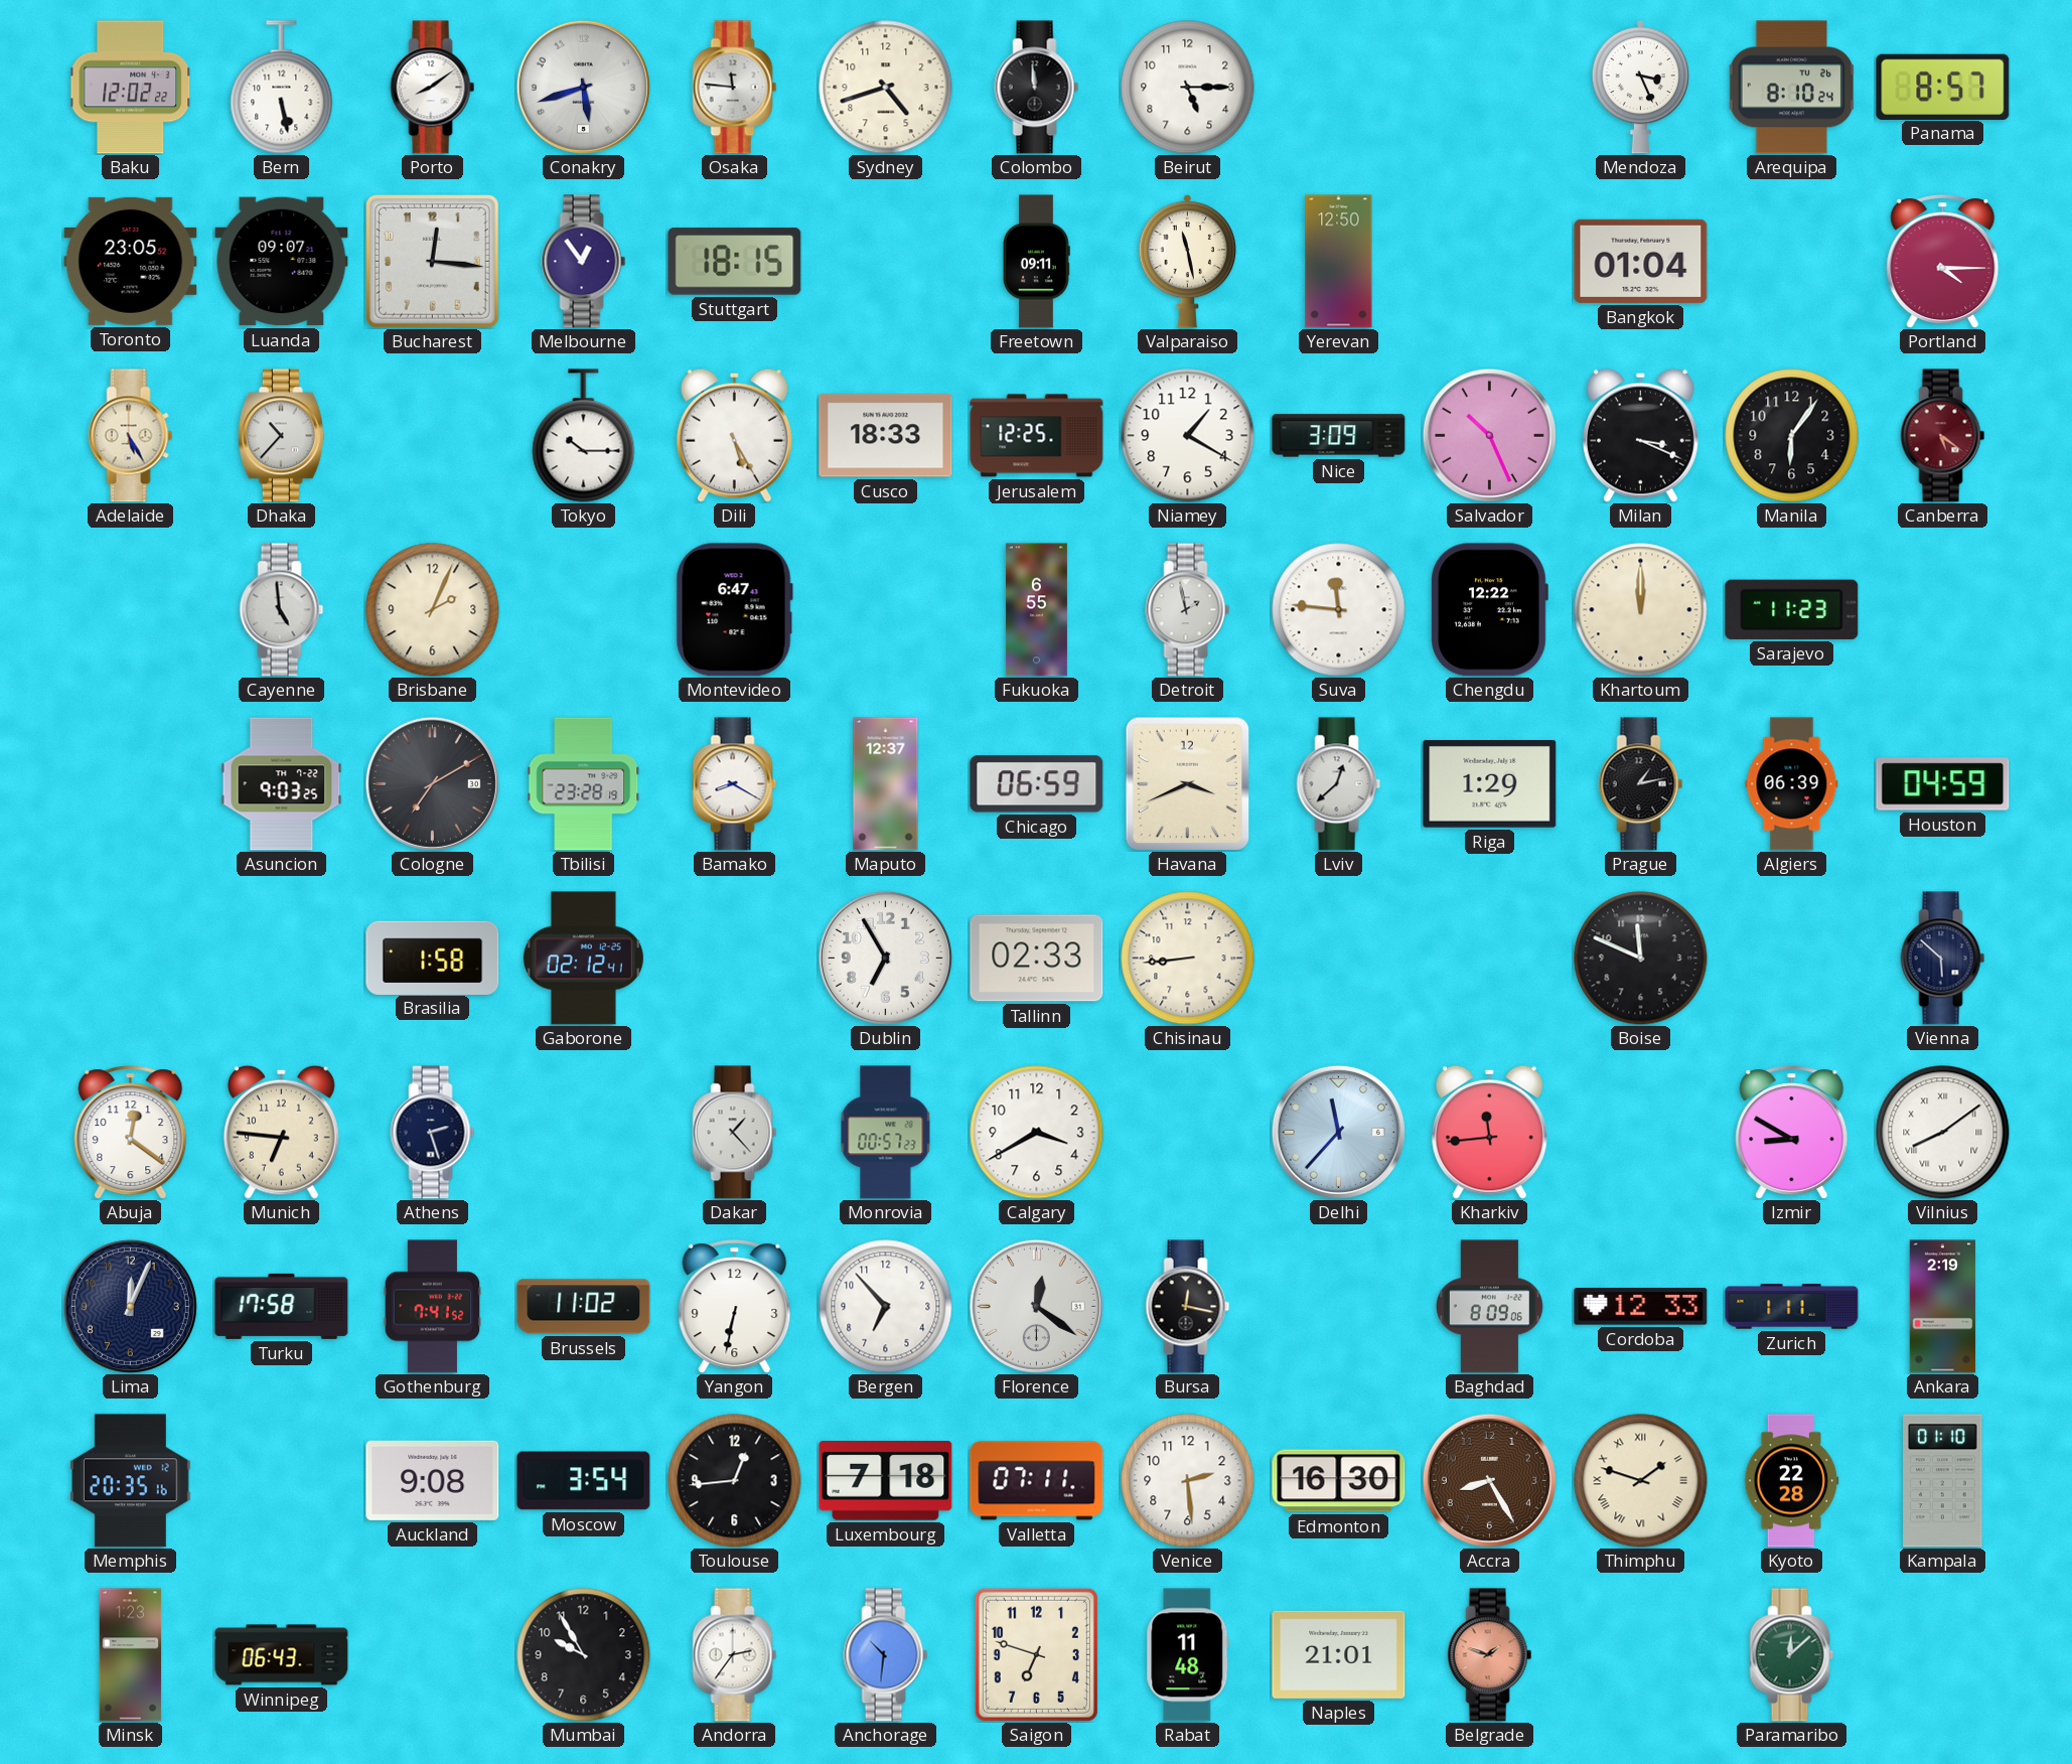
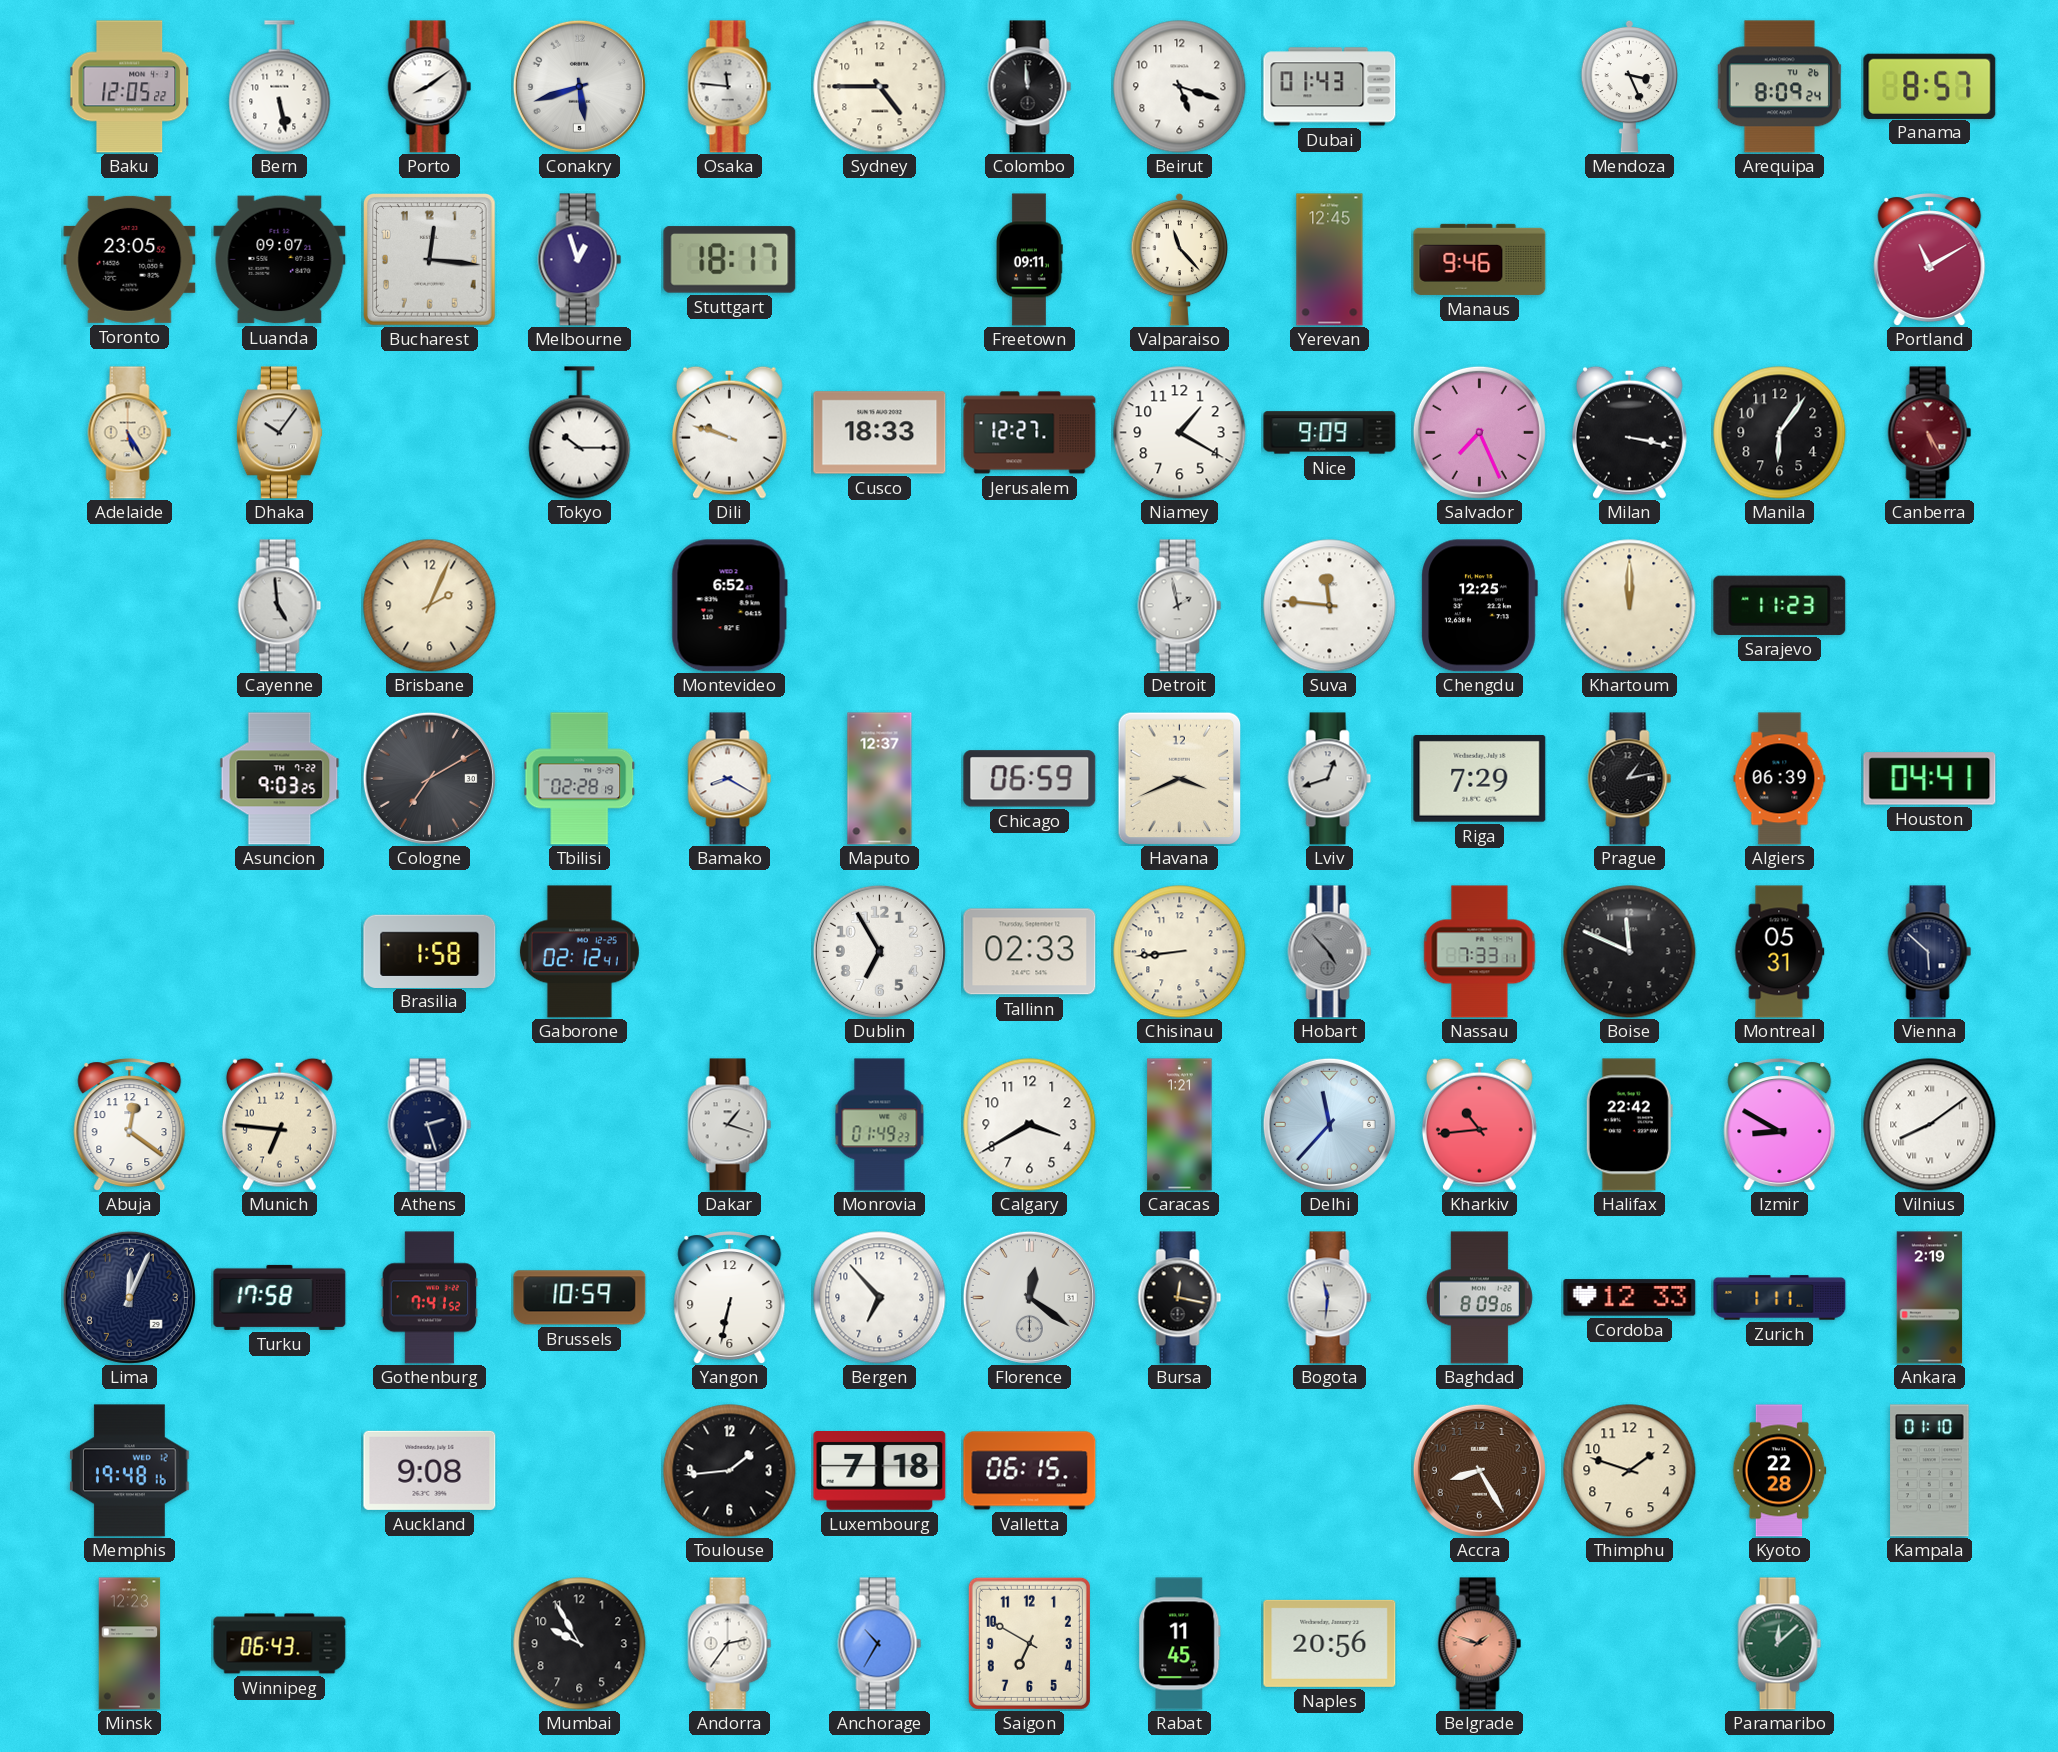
Baku: 12:02 -> 12:05 (130, 87)
Sydney: 4:42 -> 4:45 (880, 87)
Beirut: 5:15 -> 5:18 (1180, 87)
Dubai: none -> 01:43 (1330, 87)
Arequipa: 8:10 -> 8:09 (1779, 87)
Melbourne: 12:54 -> 12:57 (580, 260)
Stuttgart: 18:15 -> 18:17 (730, 260)
Valparaiso: 11:28 -> 11:23 (1180, 259)
Yerevan: 12:50 -> 12:45 (1330, 260)
Manaus: none -> 9:46 (1480, 259)
Bangkok: 01:04 -> none (1641, 261)
Portland: 4:15 -> 11:10 (1930, 260)
Dhaka: 10:37 -> 10:06 (279, 433)
Dili: 5:25 -> 9:48 (729, 432)
Jerusalem: 12:25 -> 12:27 (1030, 433)
Nice: 3:09 -> 9:09 (1330, 433)
Salvador: 10:26 -> 7:26 (1479, 432)
Milan: 3:19 -> 3:17 (1629, 432)
Canberra: 5:21 -> 5:25 (1930, 433)
Montevideo: 6:47 -> 6:52 (729, 606)
Fukuoka: 6:55 -> none (1036, 610)
Chengdu: 12:22 -> 12:25 (1479, 606)
Tbilisi: 23:28 -> 02:28 (580, 779)
Lviv: 12:38 -> 12:42 (1330, 779)
Riga: 1:29 -> 7:29 (1480, 779)
Houston: 04:59 -> 04:41 (1930, 779)
Hobart: none -> 4:53 (1330, 952)
Nassau: none -> 7:33 (1480, 952)
Montreal: none -> 05:31 (1780, 952)
Dakar: 1:23 -> 1:18 (730, 1125)
Monrovia: 00:57 -> 01:49 (880, 1125)
Caracas: none -> 1:21 (1180, 1125)
Kharkiv: 11:44 -> 10:44 (1479, 1124)
Halifax: none -> 22:42 (1629, 1125)
Brussels: 11:02 -> 10:59 (580, 1298)
Bogota: none -> 11:31 (1330, 1298)
Memphis: 20:35 -> 19:48 (129, 1471)
Moscow: 3:54 -> none (584, 1481)
Toulouse: 12:44 -> 1:44 (730, 1471)
Valletta: 07:11 -> 06:15 (1030, 1471)
Venice: 2:29 -> none (1188, 1481)
Edmonton: 16:30 -> none (1339, 1481)
Thimphu numerals: Roman -> Arabic (1630, 1471)
Minsk: 1:23 -> 12:23 (130, 1644)
Anchorage: 10:31 -> 10:35 (880, 1644)
Saigon: 6:48 -> 6:50 (1029, 1643)
Rabat: 11:48 -> 11:45 (1180, 1644)
Naples: 21:01 -> 20:56 (1330, 1643)
